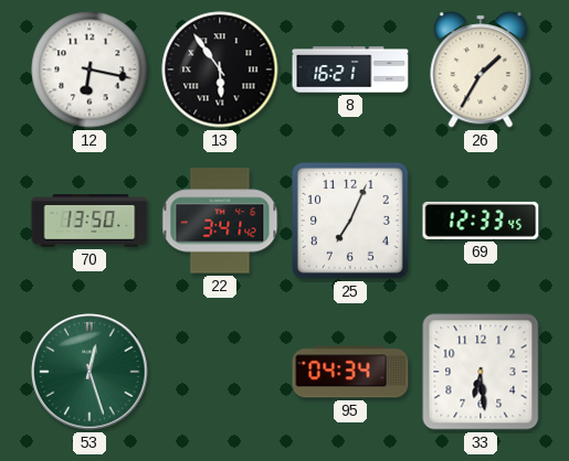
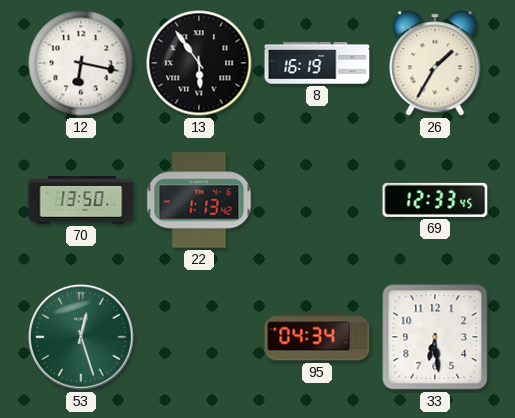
8: 16:21 -> 16:19 (317, 63)
22: 3:41 -> 1:13 (199, 200)
25: 7:04 -> none (350, 221)
